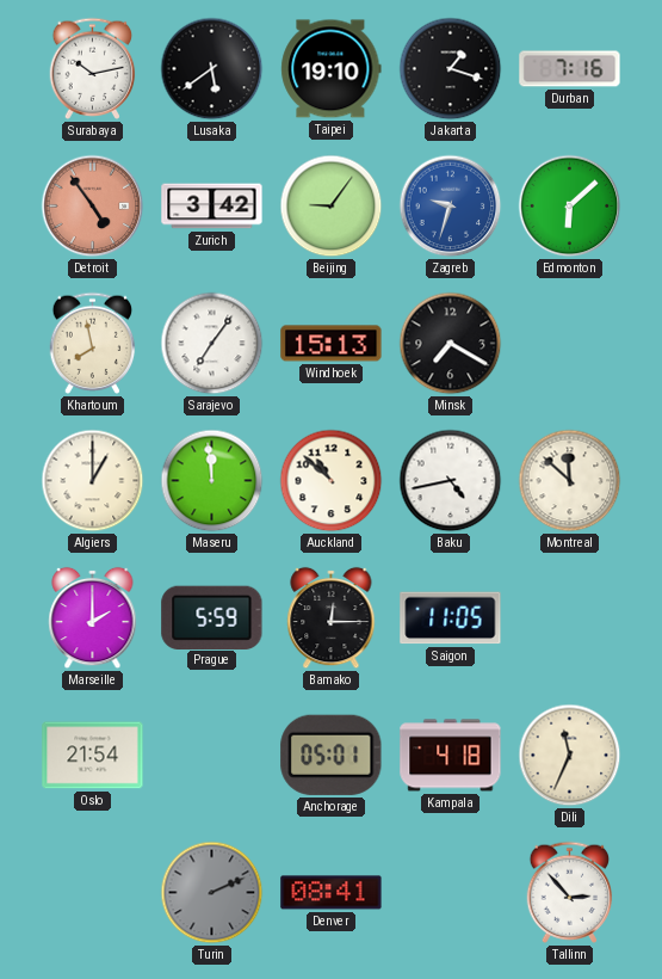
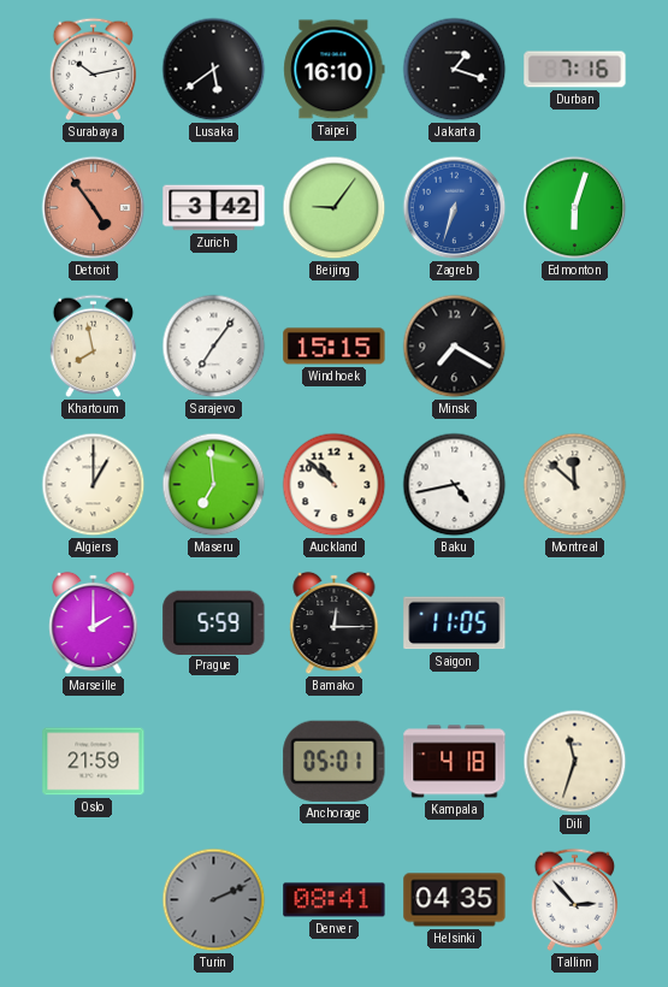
Taipei: 19:10 -> 16:10 (335, 70)
Zagreb: 9:33 -> 6:33 (455, 208)
Edmonton: 6:08 -> 6:03 (575, 208)
Windhoek: 15:13 -> 15:15 (335, 347)
Maseru: 11:59 -> 6:59 (214, 485)
Oslo: 21:54 -> 21:59 (94, 762)
Dili: 11:34 -> 11:33 (575, 762)
Helsinki: none -> 04:35 (455, 900)
